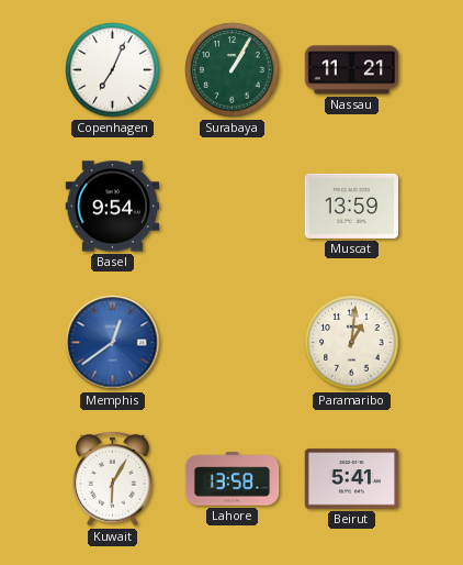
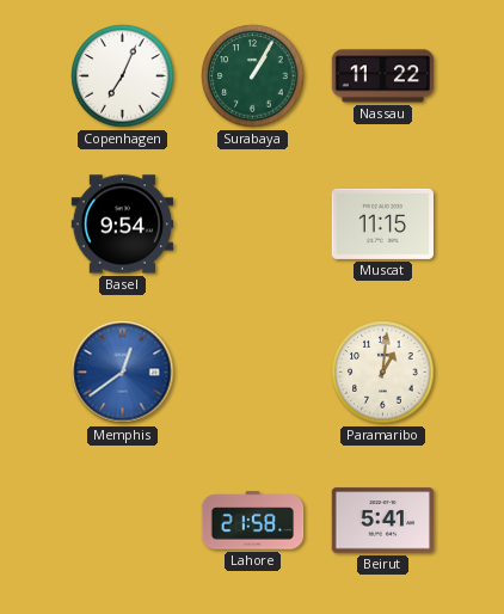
Nassau: 11:21 -> 11:22 (383, 76)
Muscat: 13:59 -> 11:15 (382, 223)
Kuwait: 6:05 -> none (113, 478)
Lahore: 13:58 -> 21:58 (253, 521)
